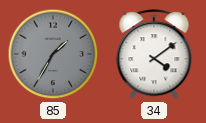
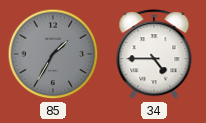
34: 4:09 -> 4:45 (154, 55)
